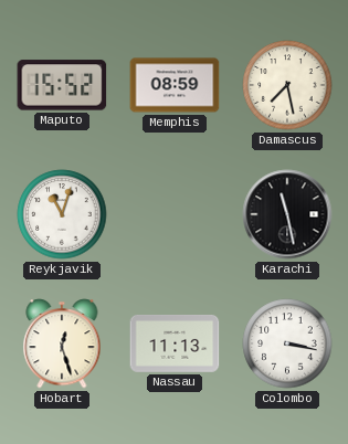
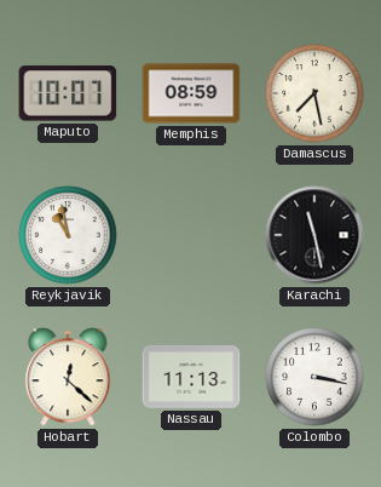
Maputo: 15:52 -> 10:07 (68, 93)
Reykjavik: 11:03 -> 10:58 (68, 235)
Hobart: 12:27 -> 12:22 (68, 377)
